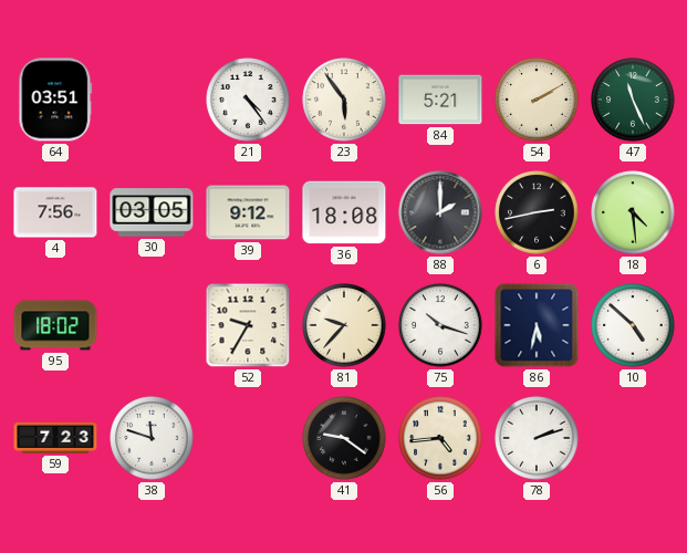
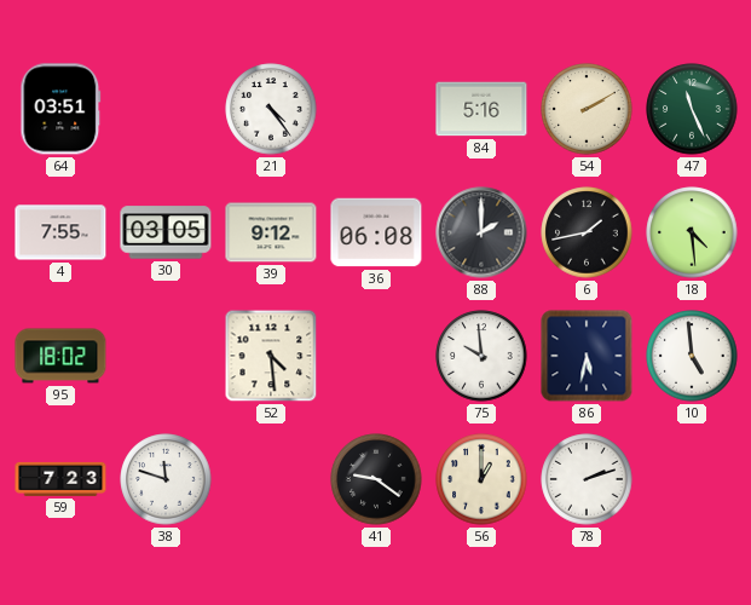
23: 5:54 -> none (344, 100)
84: 5:21 -> 5:16 (481, 109)
4: 7:56 -> 7:55 (60, 232)
36: 18:08 -> 06:08 (376, 232)
6: 2:43 -> 1:43 (587, 232)
52: 9:35 -> 4:29 (271, 356)
81: 9:37 -> none (344, 325)
75: 10:18 -> 9:59 (481, 356)
10: 4:52 -> 4:59 (692, 356)
56: 4:44 -> 1:00 (481, 479)
